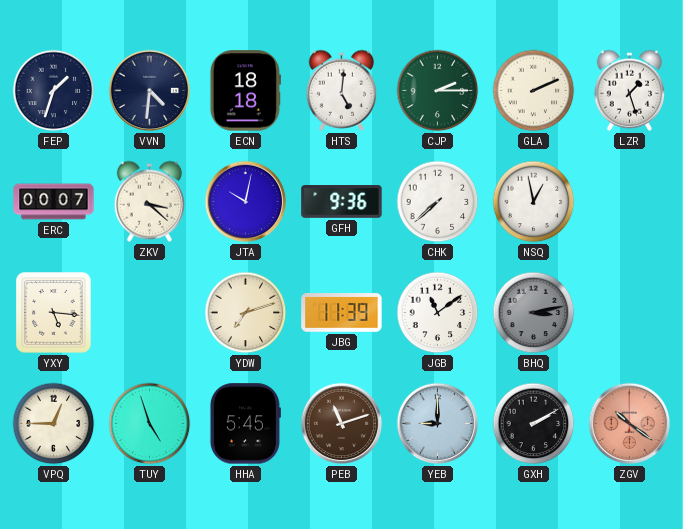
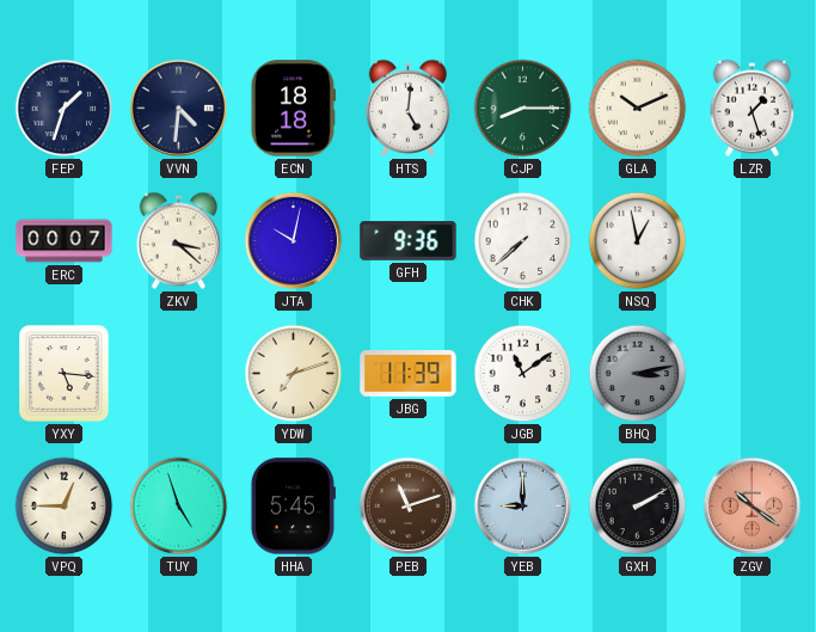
CJP: 2:15 -> 8:15 (523, 109)
GLA: 2:11 -> 10:11 (638, 109)
